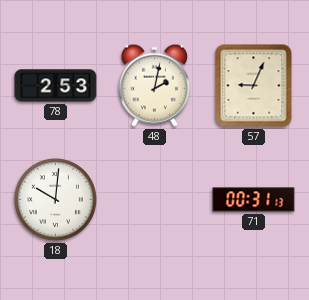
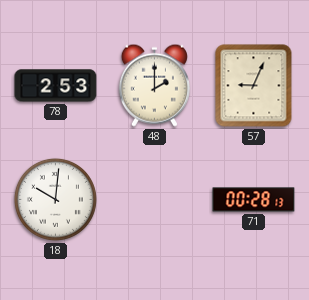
48: 2:02 -> 2:00 (154, 85)
71: 00:31 -> 00:28 (254, 200)
